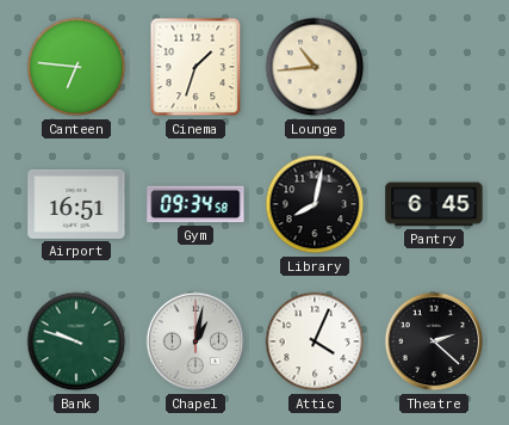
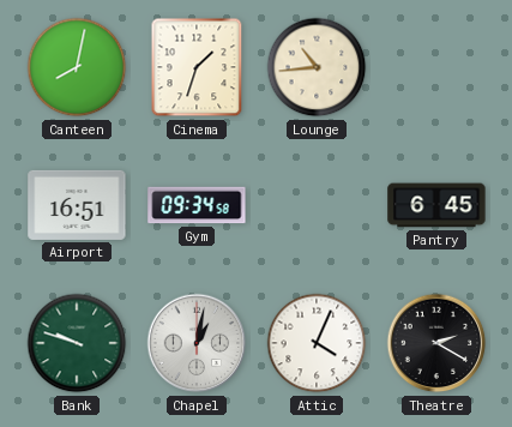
Canteen: 6:46 -> 8:02 (77, 67)
Library: 8:02 -> none (315, 204)
Theatre: 2:22 -> 2:20 (436, 343)
